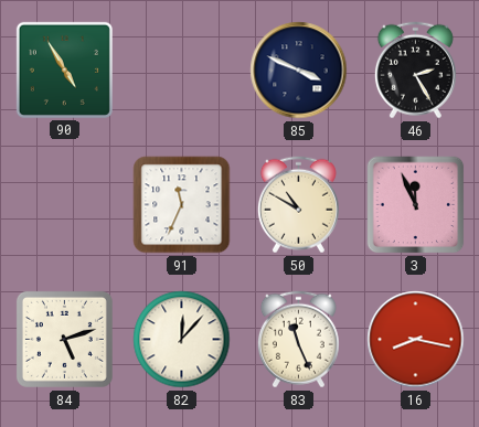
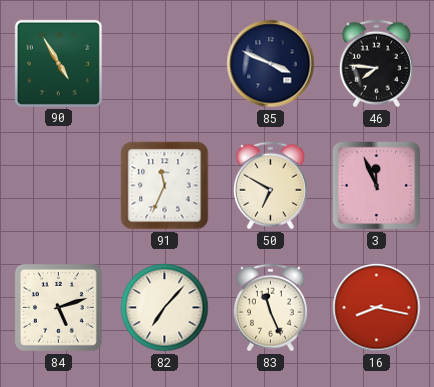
46: 2:25 -> 7:46 (376, 64)
50: 10:50 -> 6:50 (270, 186)
82: 12:07 -> 7:07 (165, 308)
